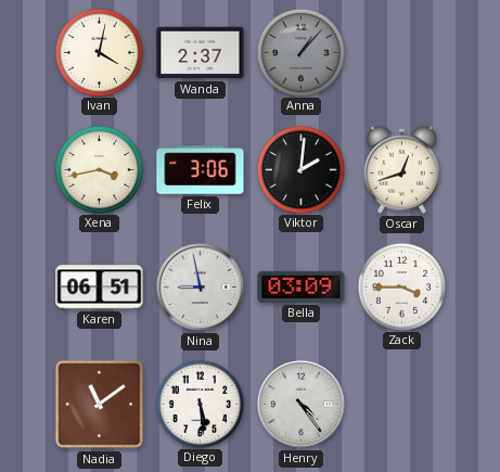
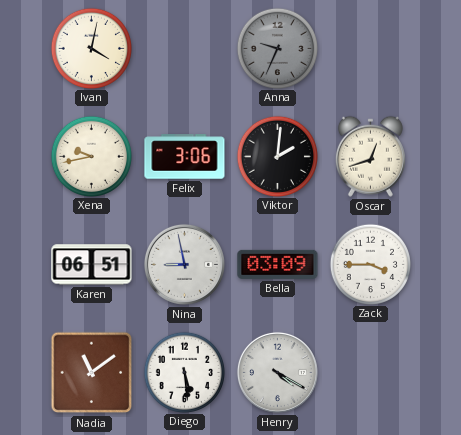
Wanda: 2:37 -> none (201, 53)
Anna: 1:07 -> 9:34 (277, 48)
Xena: 3:43 -> 9:43 (91, 156)
Henry: 4:24 -> 4:20 (277, 372)
